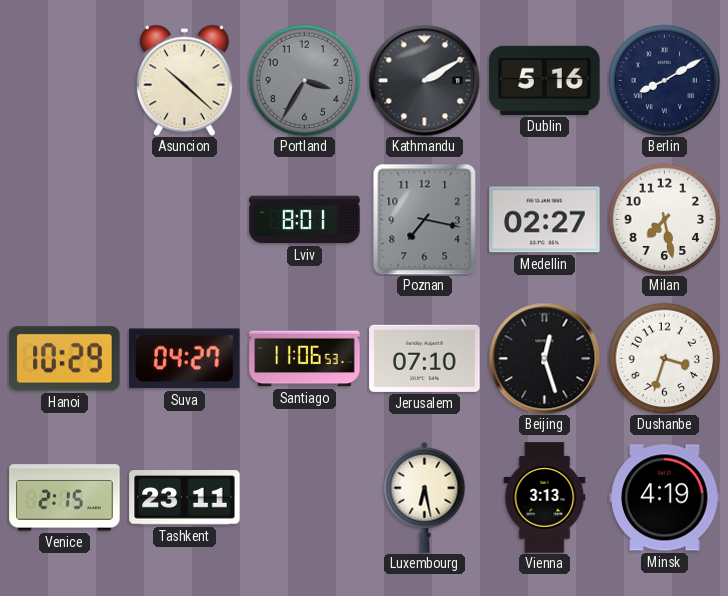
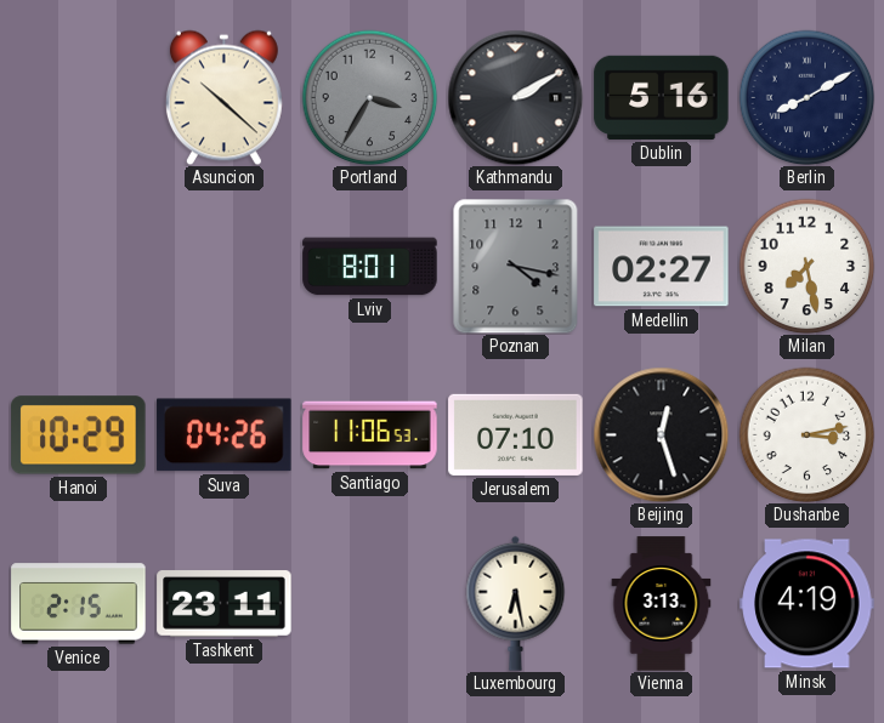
Poznan: 7:17 -> 4:17 (516, 266)
Suva: 04:27 -> 04:26 (225, 435)
Dushanbe: 3:33 -> 3:13 (806, 434)
